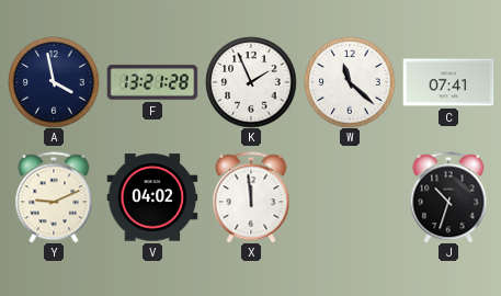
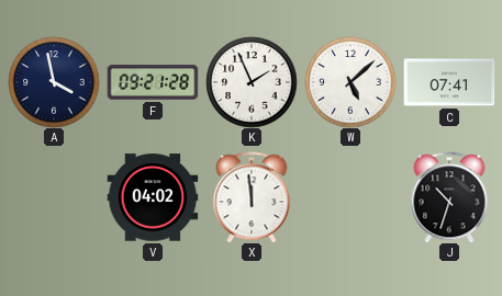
F: 13:21 -> 09:21 (153, 82)
W: 11:22 -> 5:08 (350, 82)
Y: 9:11 -> none (54, 197)
